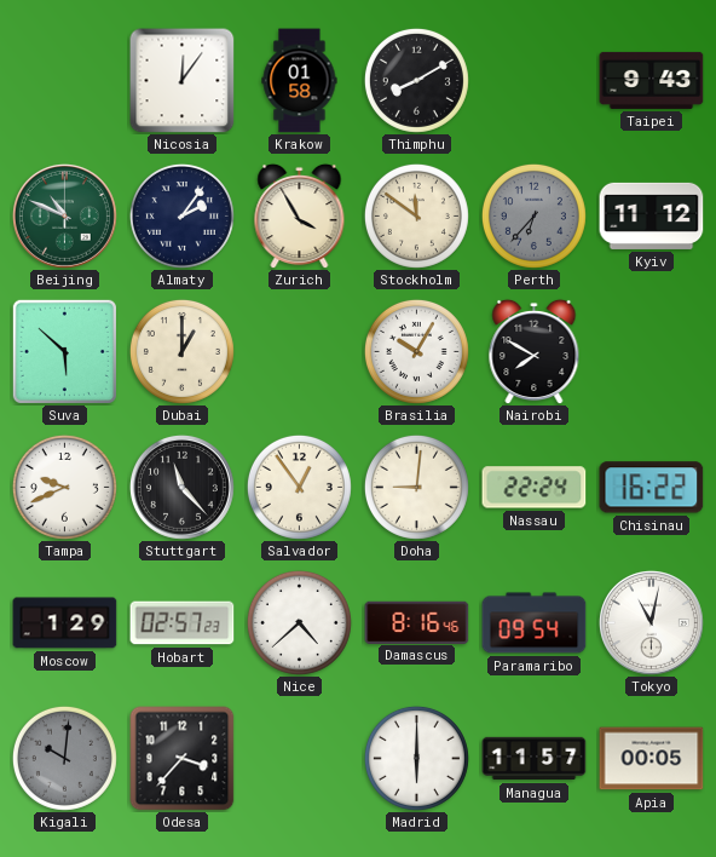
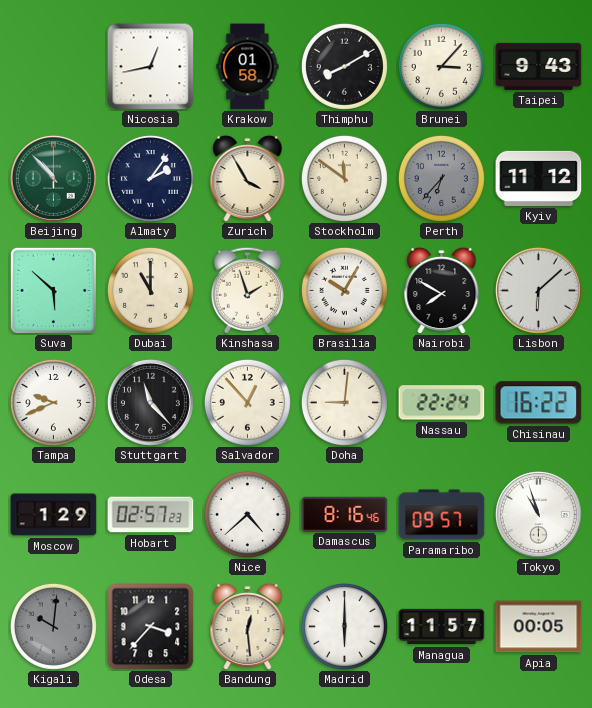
Nicosia: 12:06 -> 12:43 (151, 67)
Brunei: none -> 3:07 (441, 66)
Beijing: 10:49 -> 10:53 (53, 178)
Dubai: 1:00 -> 11:00 (150, 290)
Kinshasa: none -> 1:57 (247, 290)
Lisbon: none -> 6:08 (538, 290)
Salvador: 12:54 -> 12:53 (247, 402)
Paramaribo: 09:54 -> 09:57 (442, 515)
Tokyo: 11:02 -> 10:57 (538, 514)
Bandung: none -> 12:29 (248, 626)
